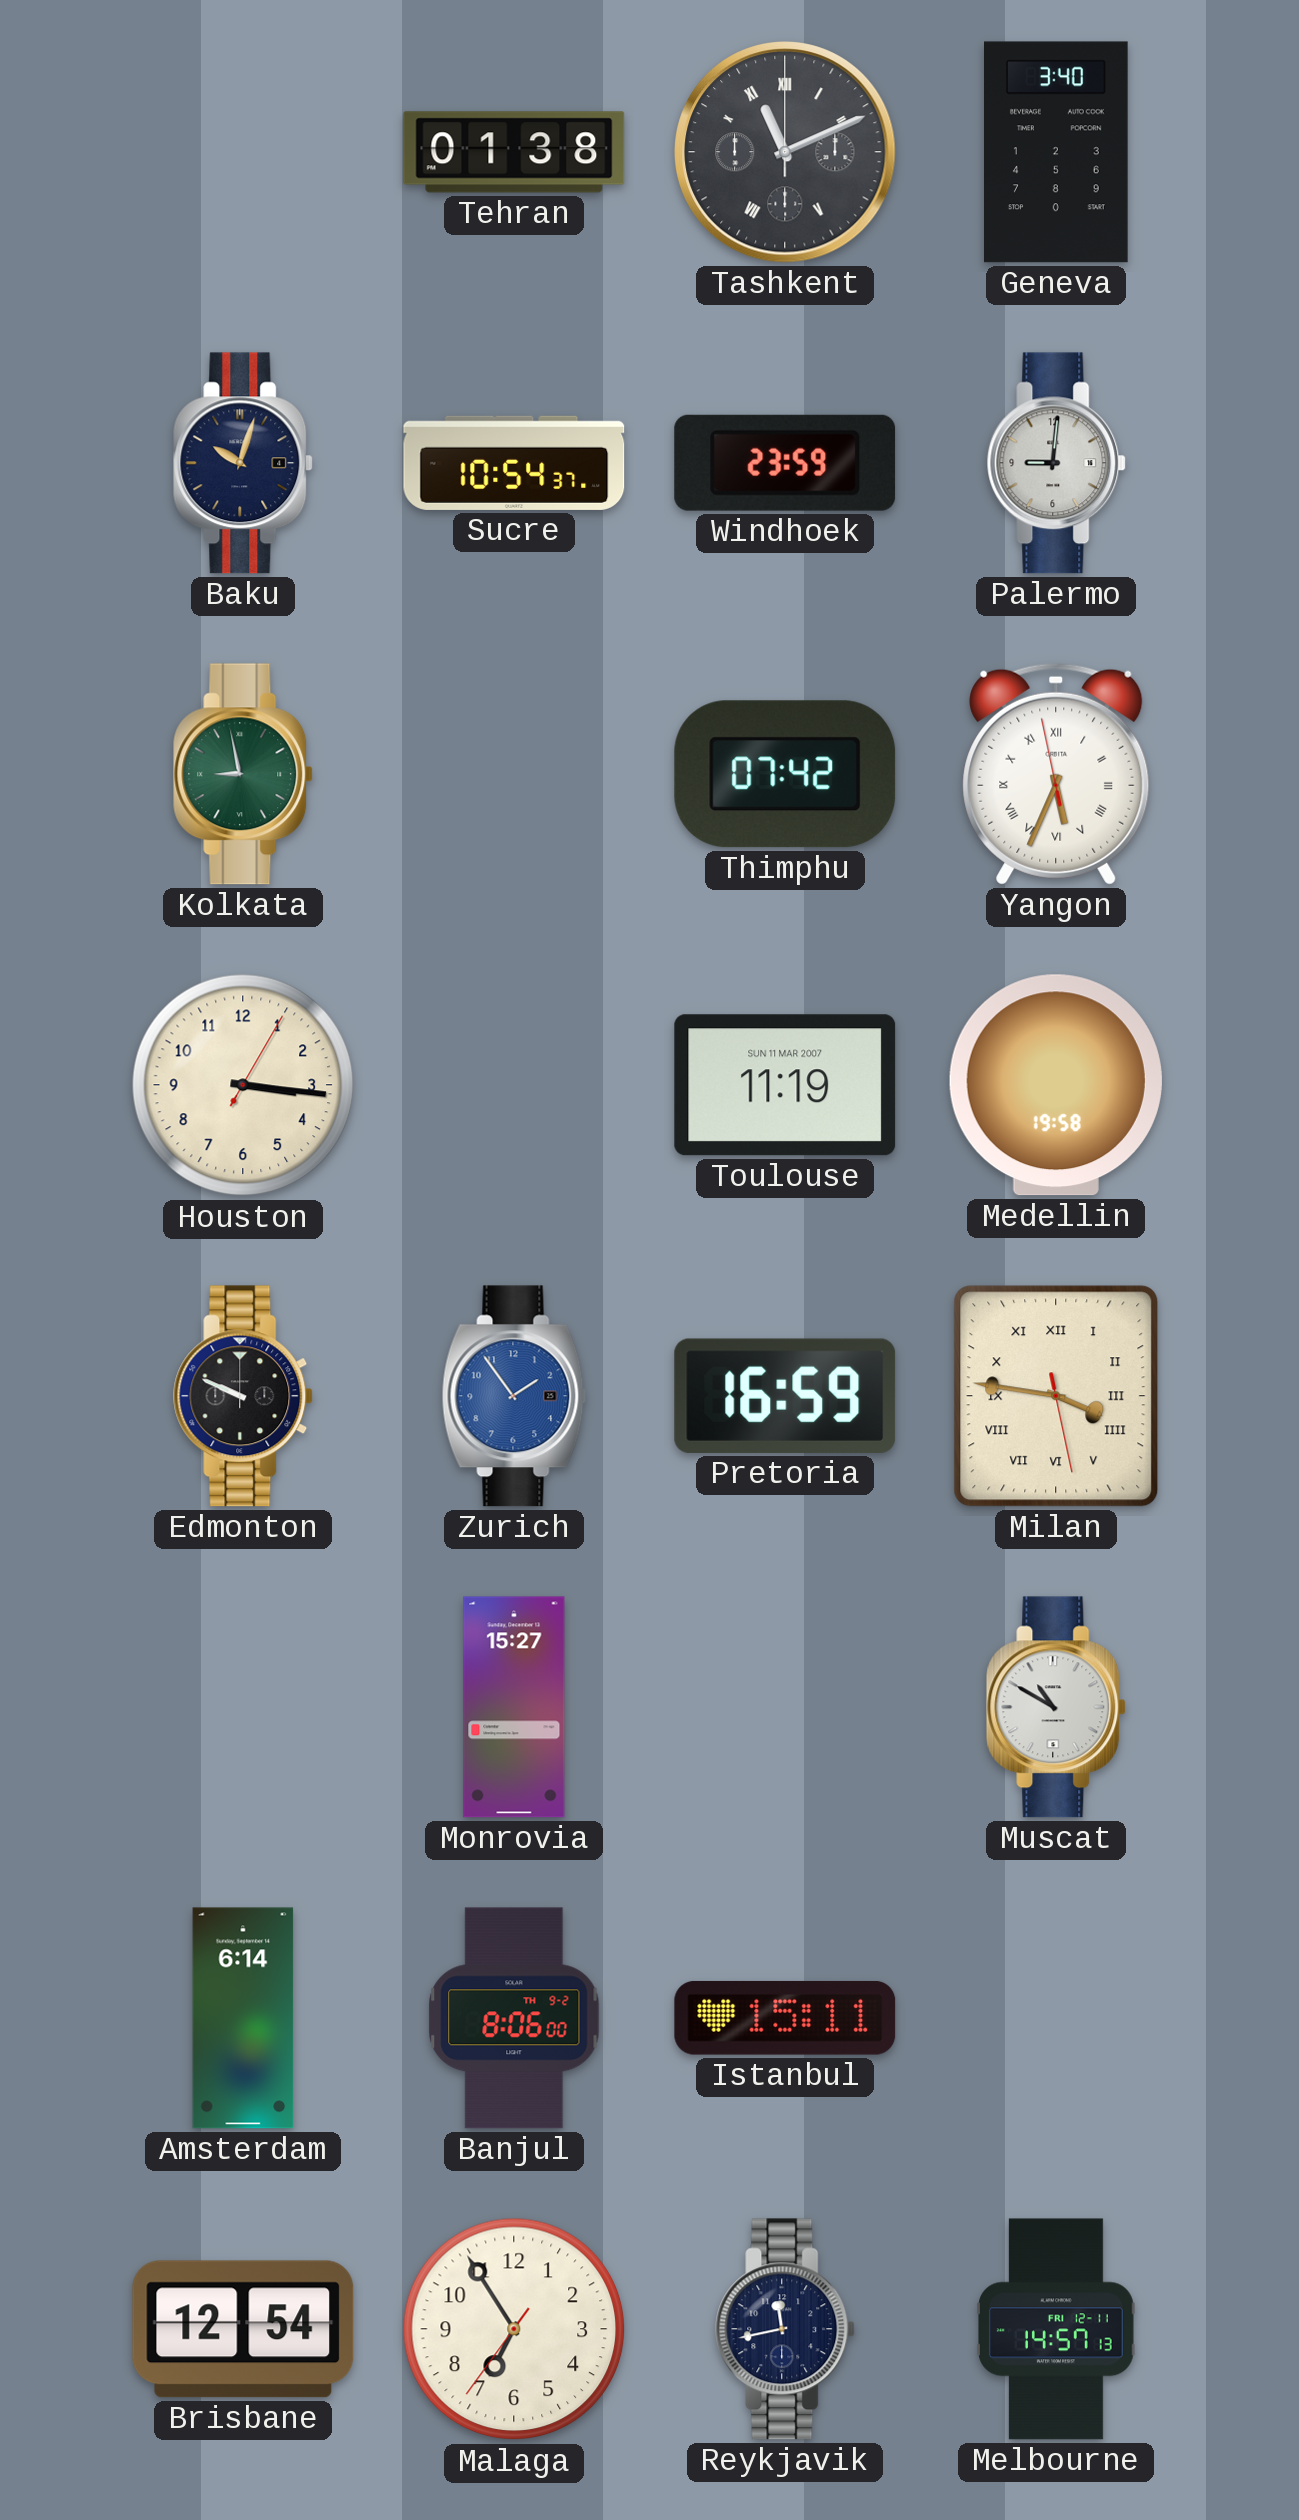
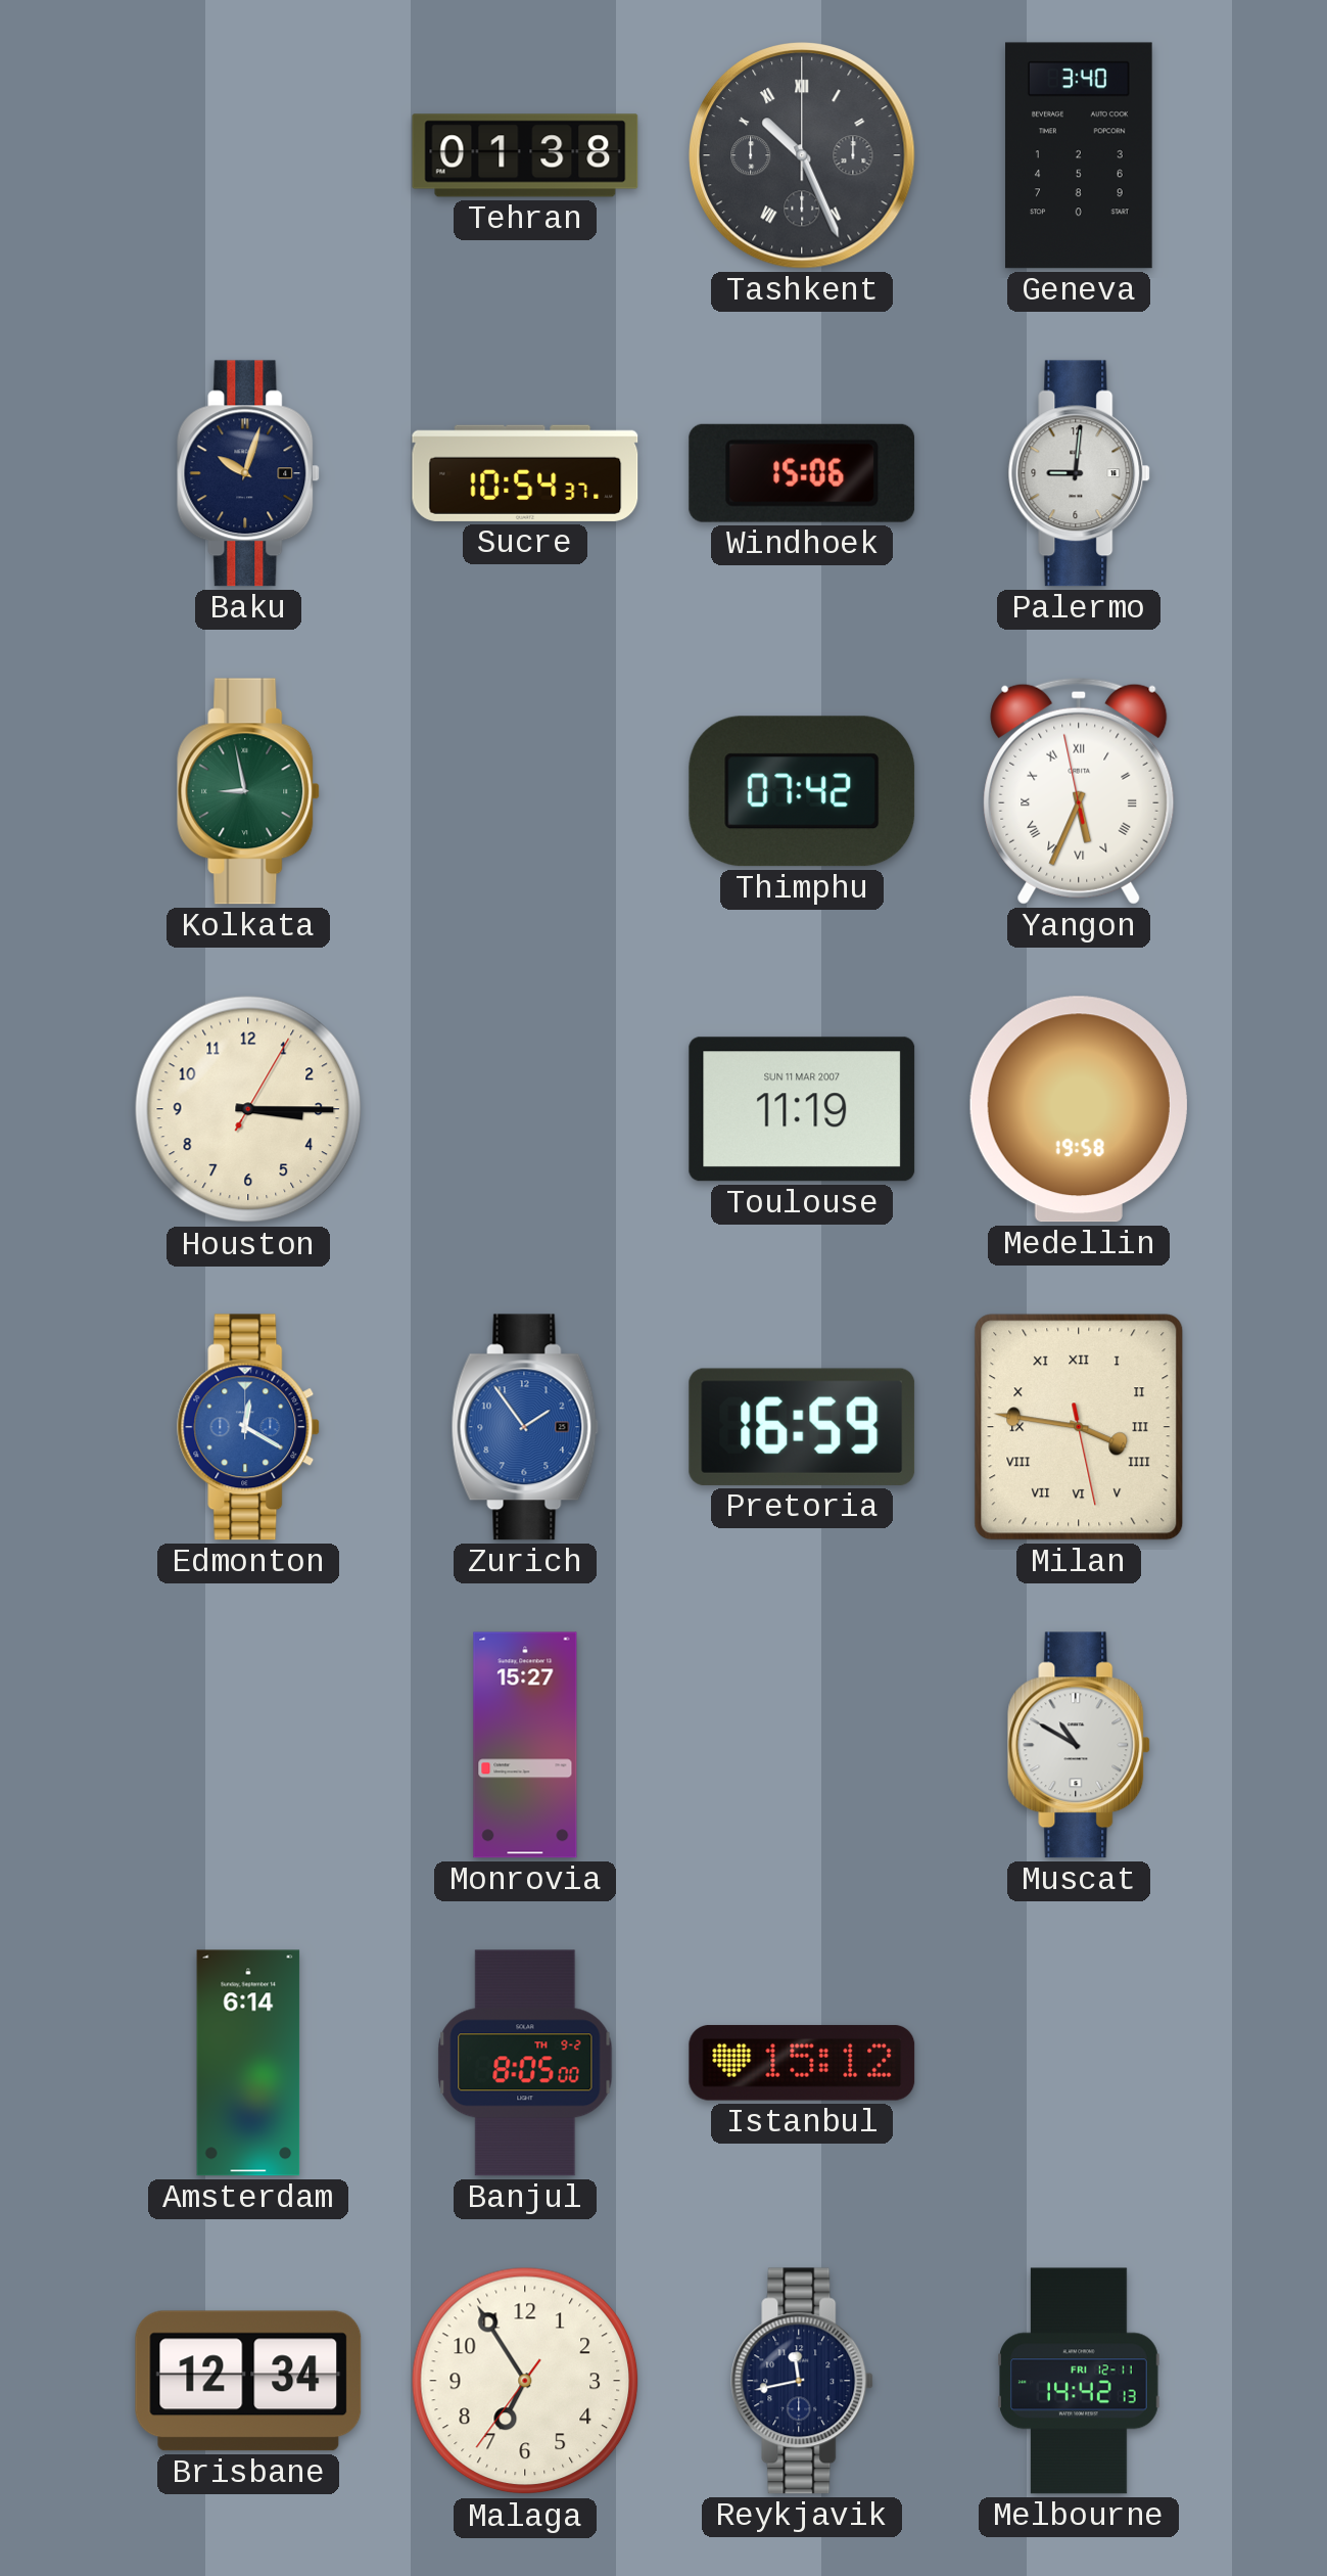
Tashkent: 11:11 -> 10:26 (802, 155)
Windhoek: 23:59 -> 15:06 (802, 473)
Houston: 3:16 -> 3:15 (248, 1109)
Edmonton: 9:49 -> 12:20 (249, 1427)
Edmonton dial: black -> blue (249, 1427)
Banjul: 8:06 -> 8:05 (525, 2063)
Istanbul: 15:11 -> 15:12 (802, 2063)
Brisbane: 12:54 -> 12:34 (248, 2381)
Melbourne: 14:57 -> 14:42 (1080, 2381)
